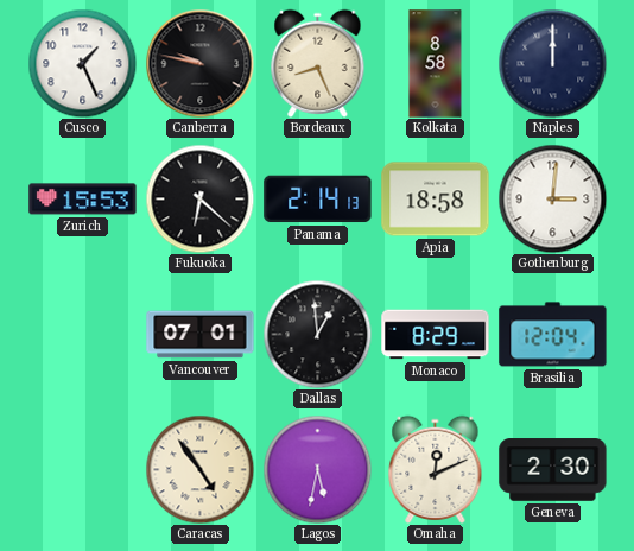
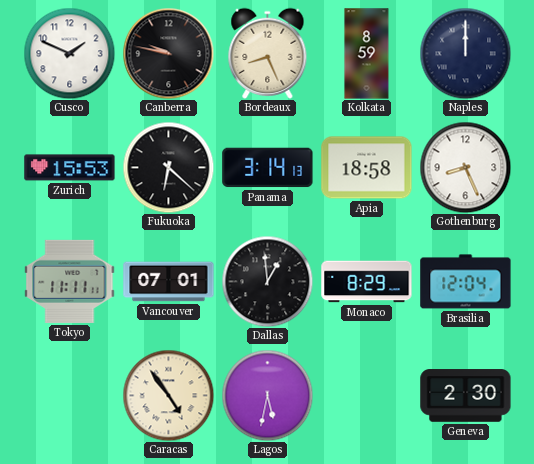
Cusco: 1:26 -> 1:49 (69, 53)
Kolkata: 8:58 -> 8:59 (367, 54)
Panama: 2:14 -> 3:14 (268, 168)
Gothenburg: 3:01 -> 8:26 (465, 167)
Tokyo: none -> 11:11 (70, 281)
Omaha: 12:11 -> none (436, 469)
